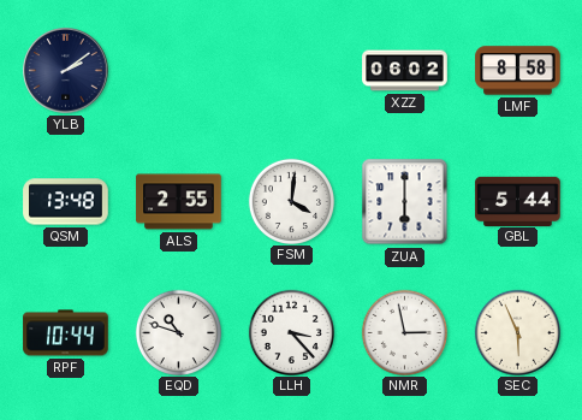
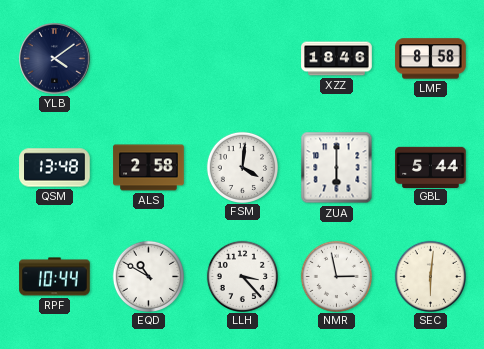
YLB: 2:09 -> 4:09 (55, 59)
XZZ: 06:02 -> 18:46 (337, 59)
ALS: 2:55 -> 2:58 (149, 168)
EQD: 10:48 -> 10:50 (148, 276)
SEC: 5:56 -> 6:01 (430, 276)
